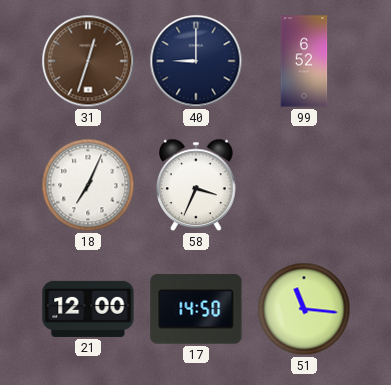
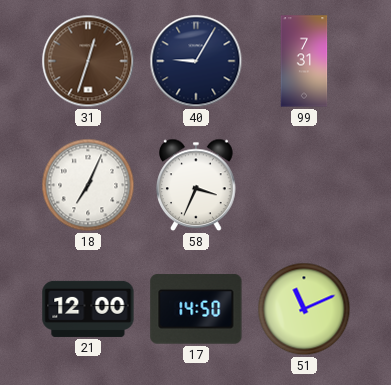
40: 9:00 -> 9:05 (196, 61)
99: 6:52 -> 7:31 (304, 61)
51: 11:16 -> 11:11 (304, 309)
